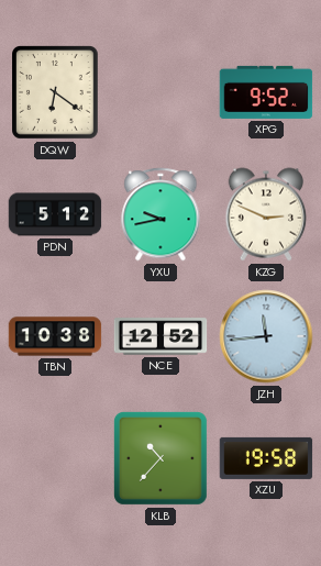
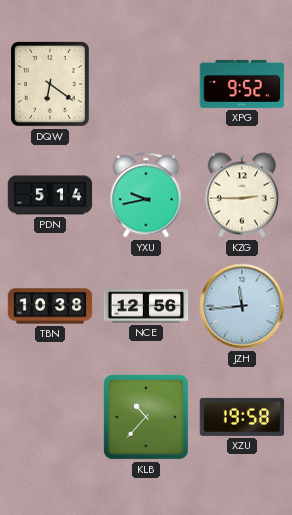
PDN: 5:12 -> 5:14 (50, 195)
KZG: 2:49 -> 2:45 (242, 195)
NCE: 12:52 -> 12:56 (146, 306)
